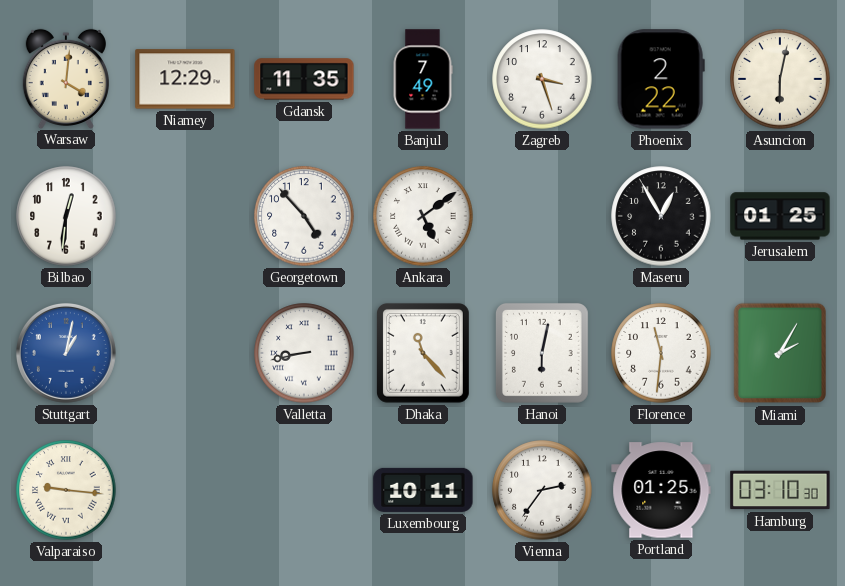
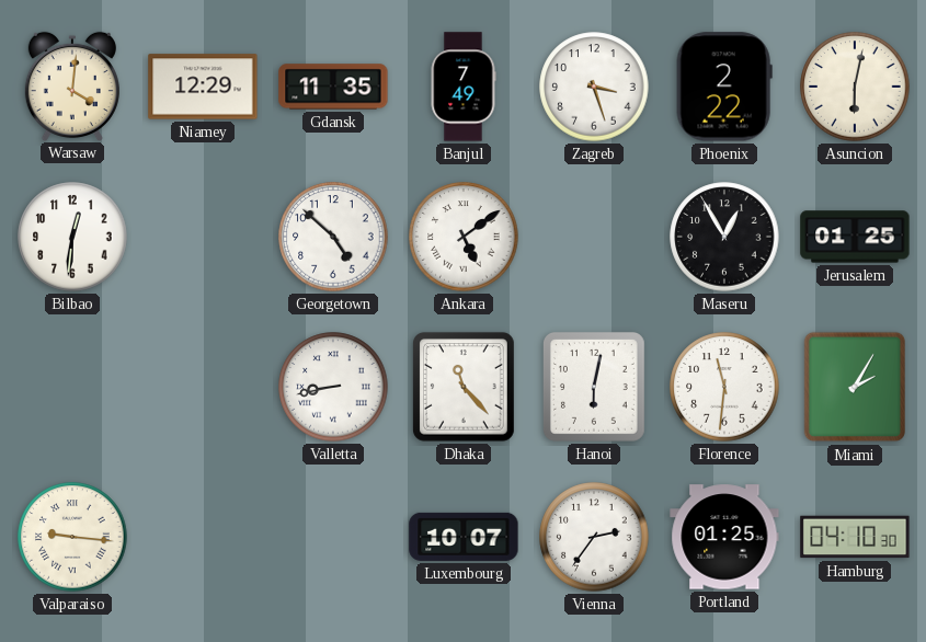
Georgetown: 4:53 -> 4:52 (333, 237)
Stuttgart: 1:02 -> none (66, 353)
Luxembourg: 10:11 -> 10:07 (464, 537)
Hamburg: 03:10 -> 04:10 (855, 537)
